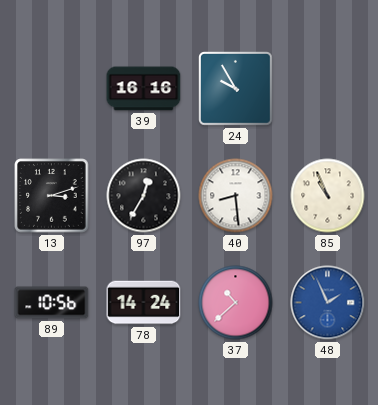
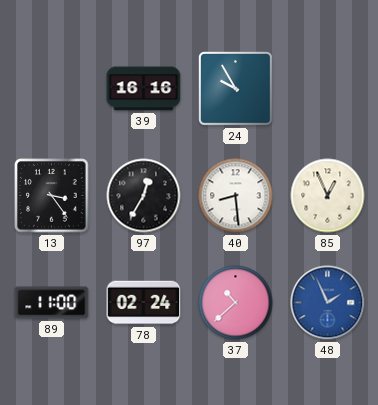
13: 3:12 -> 3:24 (52, 196)
85: 10:56 -> 12:56 (328, 196)
89: 10:56 -> 11:00 (52, 303)
78: 14:24 -> 02:24 (144, 303)
